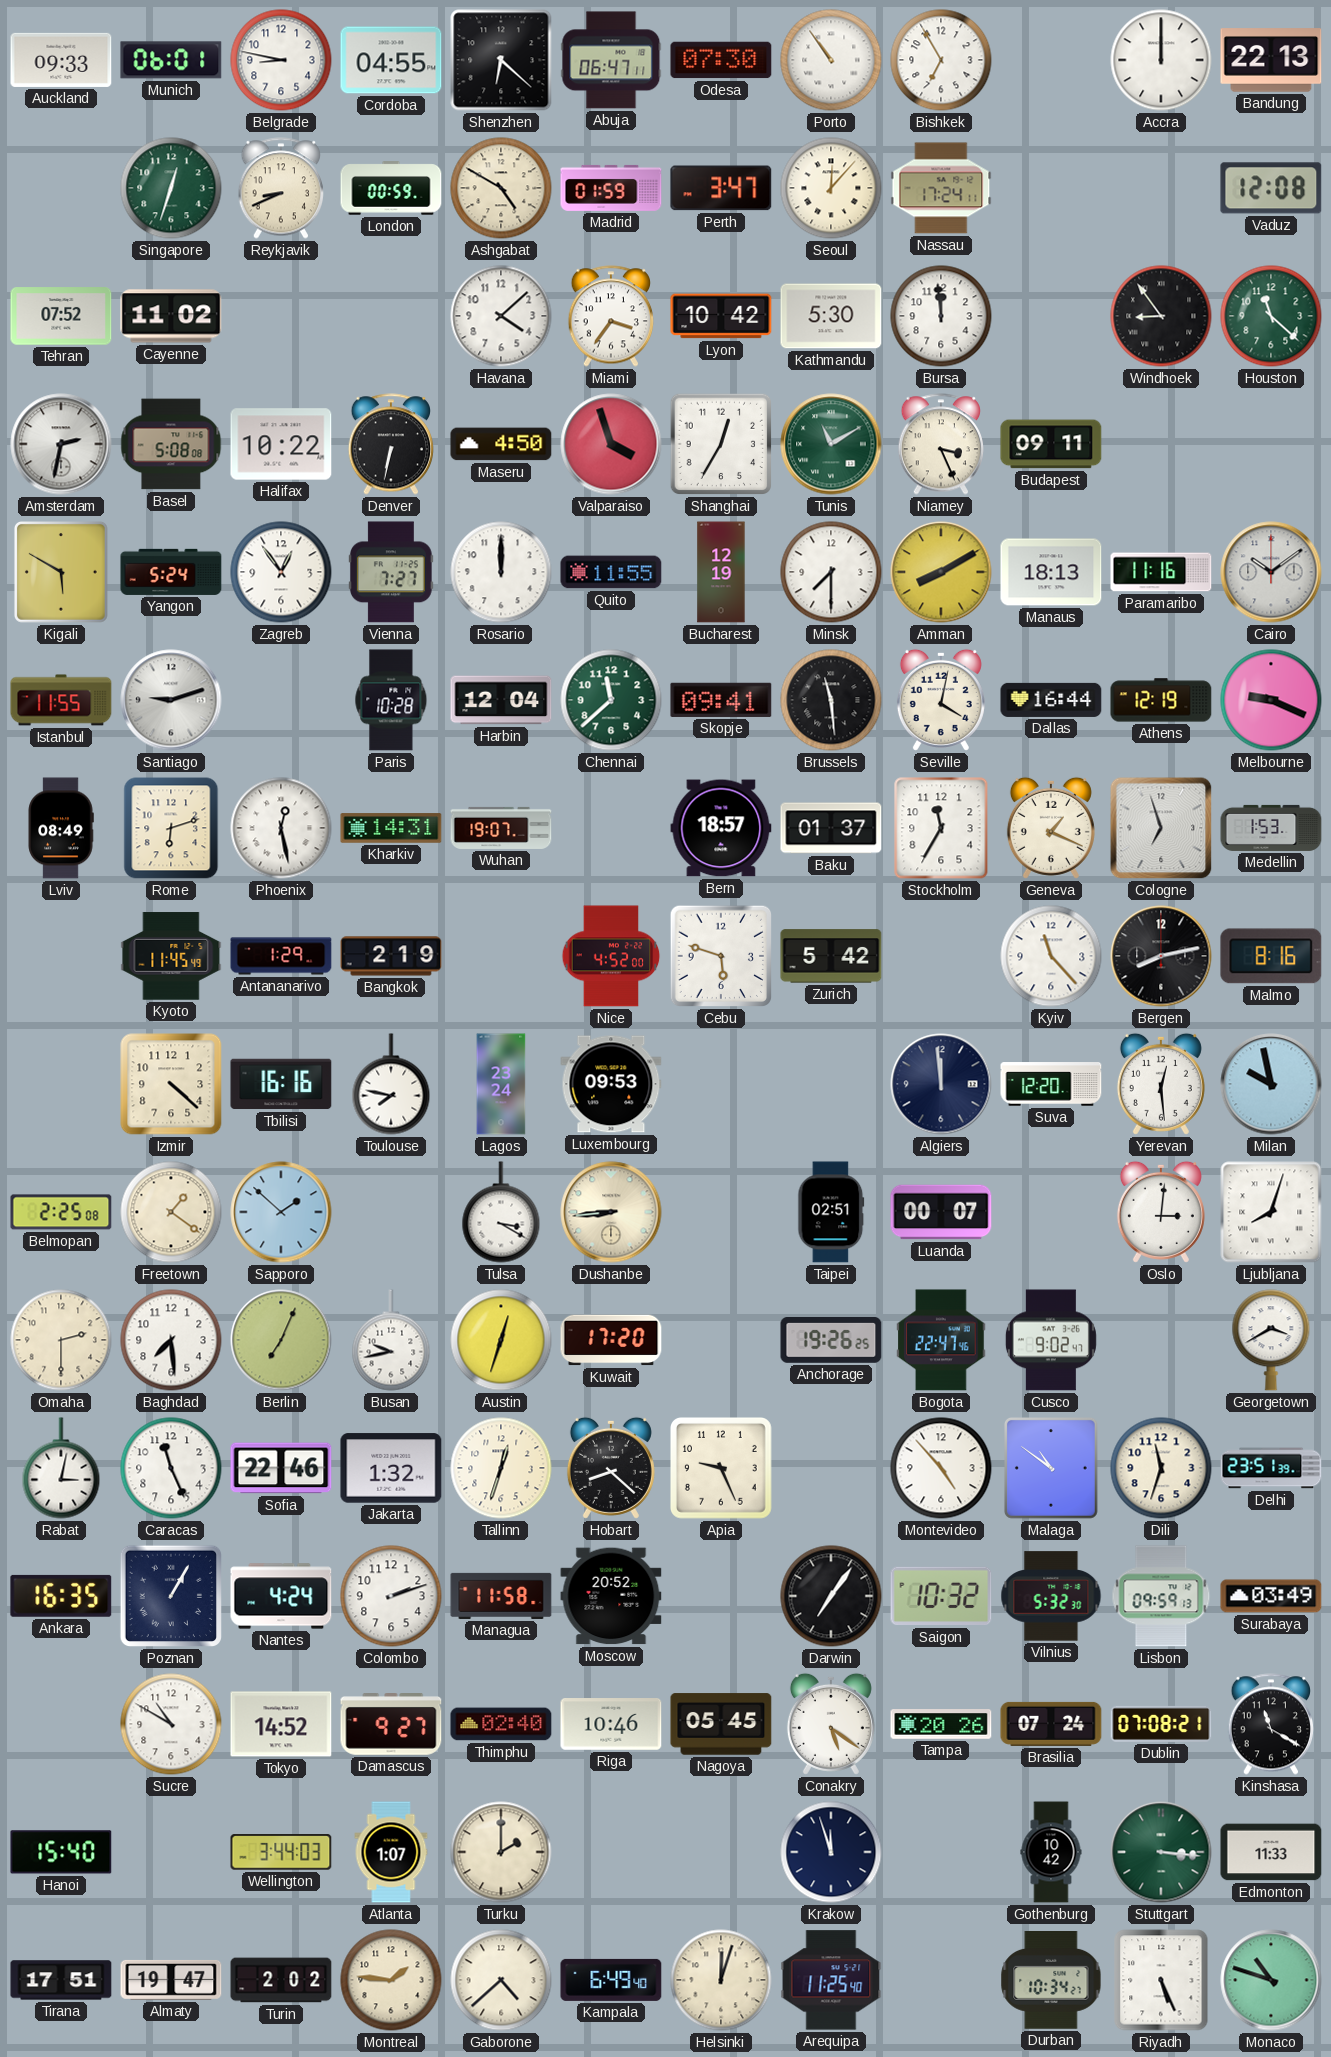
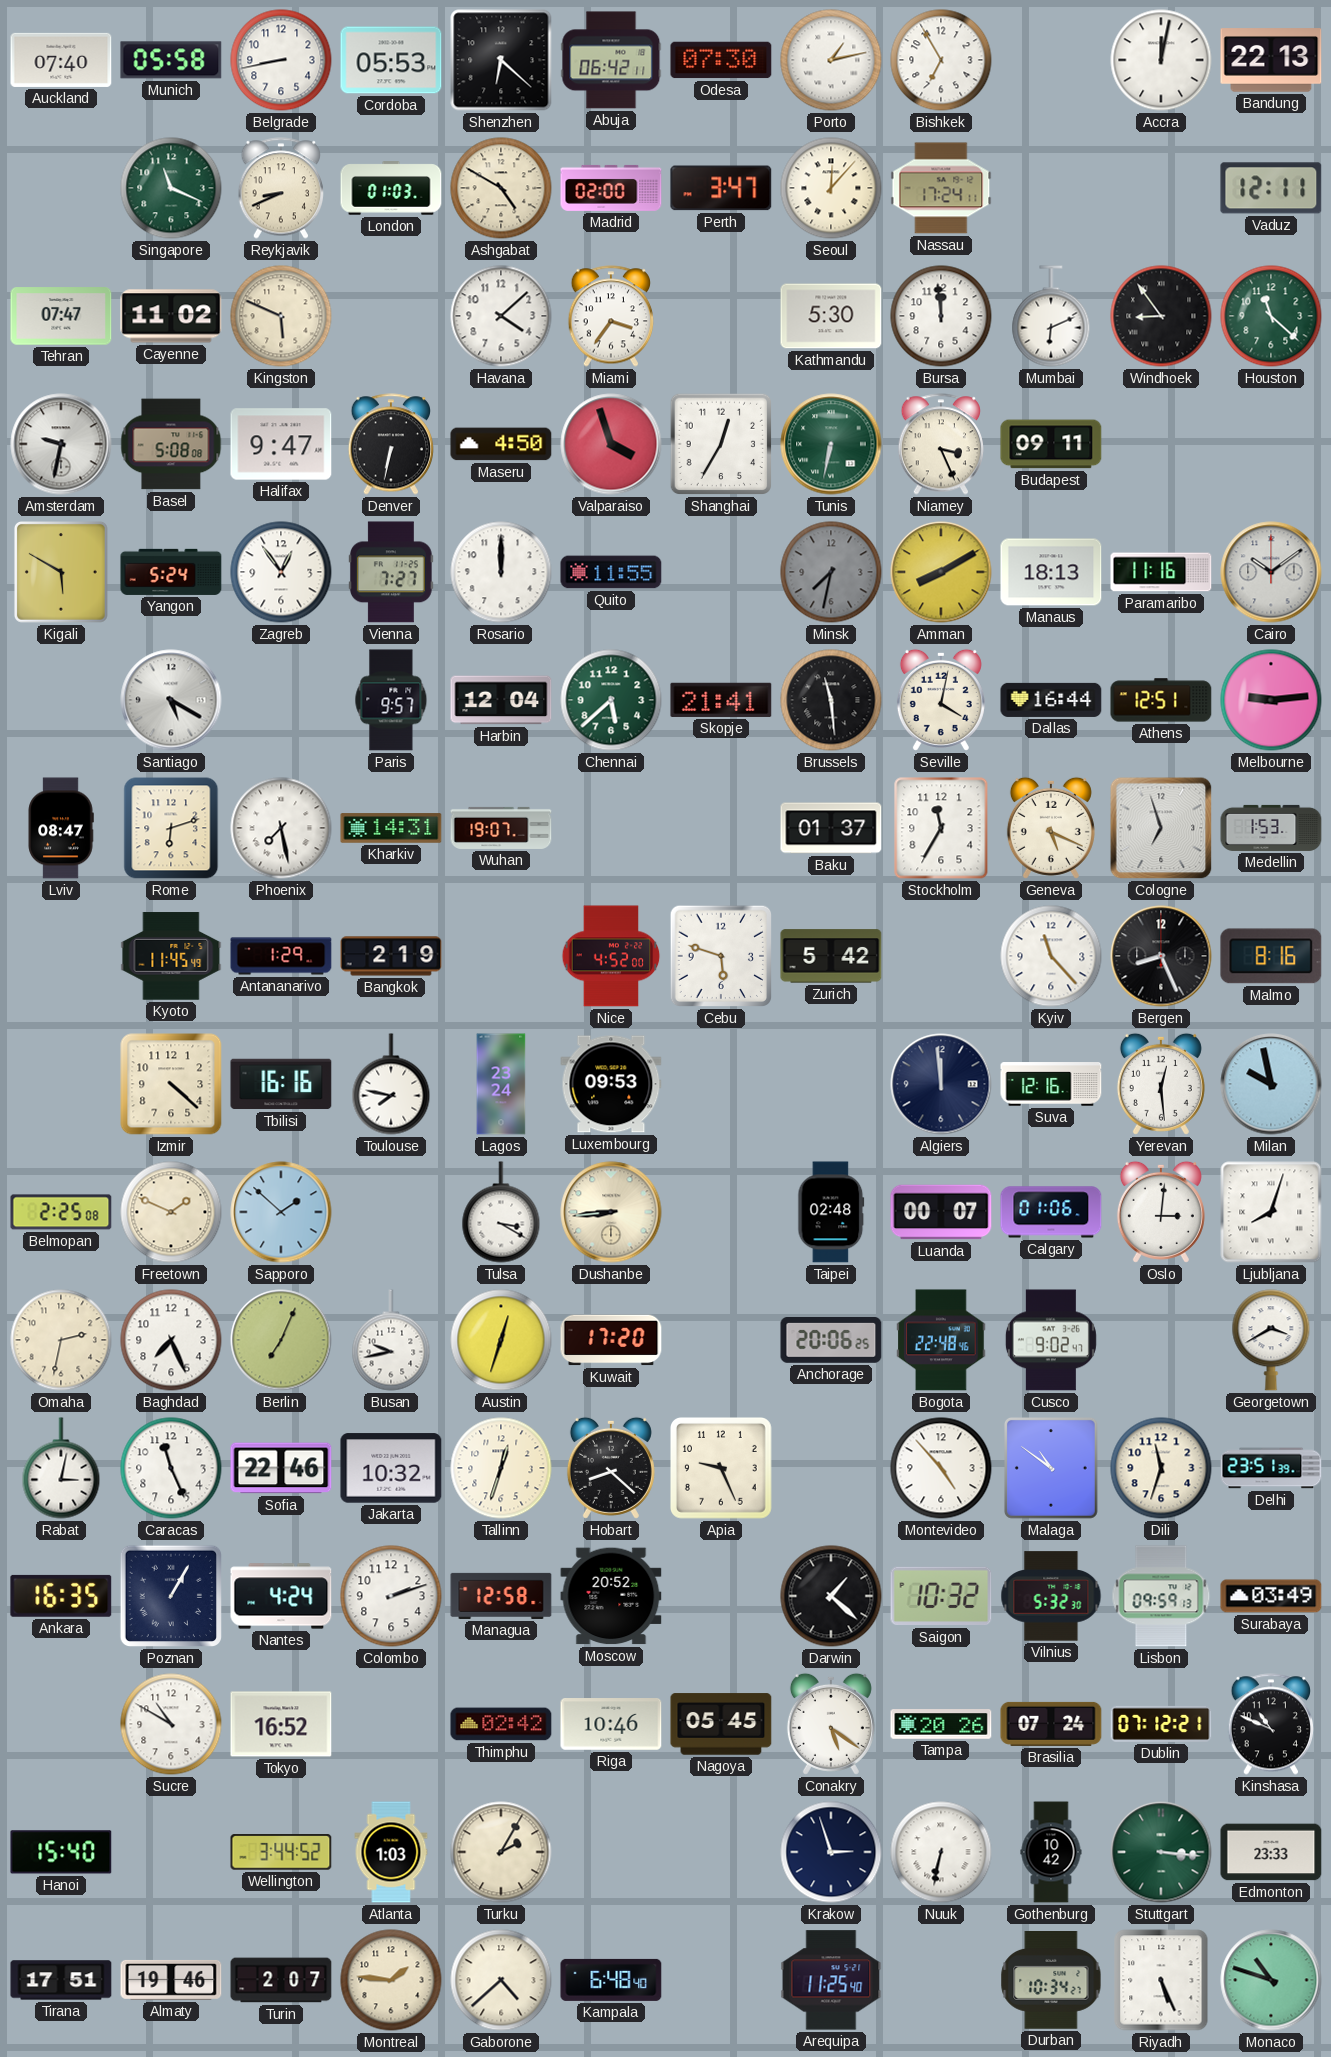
Auckland: 09:33 -> 07:40 (61, 60)
Munich: 06:01 -> 05:58 (171, 60)
Belgrade: 8:47 -> 8:43 (281, 60)
Cordoba: 04:55 -> 05:53 (391, 60)
Abuja: 06:47 -> 06:42 (611, 60)
Porto: 10:54 -> 1:13 (831, 60)
Accra: 12:00 -> 12:02 (1161, 60)
Singapore: 12:33 -> 11:19 (171, 188)
London: 00:59 -> 01:03 (391, 188)
Madrid: 01:59 -> 02:00 (611, 188)
Vaduz: 12:08 -> 12:11 (1271, 188)
Tehran: 07:52 -> 07:47 (61, 316)
Kingston: none -> 5:49 (281, 316)
Lyon: 10:42 -> none (721, 316)
Mumbai: none -> 6:11 (1051, 316)
Amsterdam: 2:32 -> 9:32 (61, 444)
Halifax: 10:22 -> 9:47 (281, 444)
Tunis: 11:10 -> 6:32 (831, 444)
Bucharest: 12:19 -> none (721, 572)
Minsk: 7:30 -> 7:32 (831, 572)
Minsk dial: white -> grey (831, 572)
Istanbul: 11:55 -> none (61, 700)
Santiago: 9:12 -> 5:20 (171, 700)
Paris: 10:28 -> 9:57 (391, 700)
Chennai: 11:38 -> 5:38 (611, 700)
Skopje: 09:41 -> 21:41 (721, 700)
Athens: 12:19 -> 12:51 (1161, 700)
Melbourne: 9:19 -> 9:14 (1271, 700)
Lviv: 08:49 -> 08:47 (61, 828)
Phoenix: 12:28 -> 7:28 (281, 828)
Bern: 18:57 -> none (721, 828)
Geneva: 1:19 -> 5:19 (1051, 828)
Bergen: 8:13 -> 8:26 (1161, 956)
Suva: 12:20 -> 12:16 (1051, 1084)
Freetown: 1:21 -> 1:49 (171, 1212)
Taipei: 02:51 -> 02:48 (831, 1212)
Calgary: none -> 01:06 (1051, 1212)
Omaha: 2:30 -> 2:32 (61, 1340)
Baghdad: 7:29 -> 7:26 (171, 1340)
Anchorage: 19:26 -> 20:06 (831, 1341)
Bogota: 22:47 -> 22:48 (941, 1340)
Jakarta: 1:32 -> 10:32 (391, 1468)
Managua: 11:58 -> 12:58 (501, 1596)
Darwin: 7:06 -> 1:22 (831, 1596)
Tokyo: 14:52 -> 16:52 (281, 1724)
Damascus: 9:27 -> none (391, 1725)
Thimphu: 02:40 -> 02:42 (501, 1724)
Dublin: 07:08 -> 07:12 (1161, 1724)
Kinshasa: 11:20 -> 10:49 (1270, 1724)
Wellington: 3:44:03 -> 3:44:52 (281, 1852)
Atlanta: 1:07 -> 1:03 (391, 1852)
Turku: 2:00 -> 2:05 (501, 1852)
Krakow: 11:57 -> 2:57 (831, 1852)
Nuuk: none -> 6:32 (941, 1852)
Edmonton: 11:33 -> 23:33 (1271, 1852)
Almaty: 19:47 -> 19:46 (171, 1980)
Turin: 2:02 -> 2:07 (281, 1980)
Kampala: 6:49 -> 6:48 (611, 1980)
Helsinki: 12:03 -> none (721, 1980)
